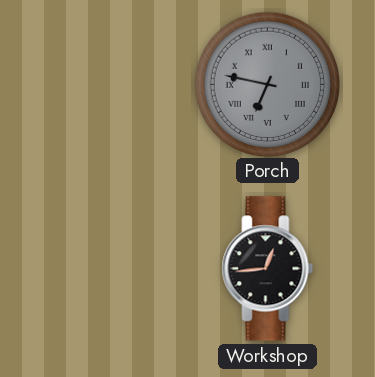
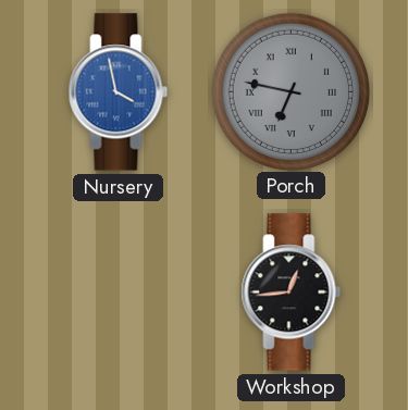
Nursery: none -> 3:58 (119, 92)
